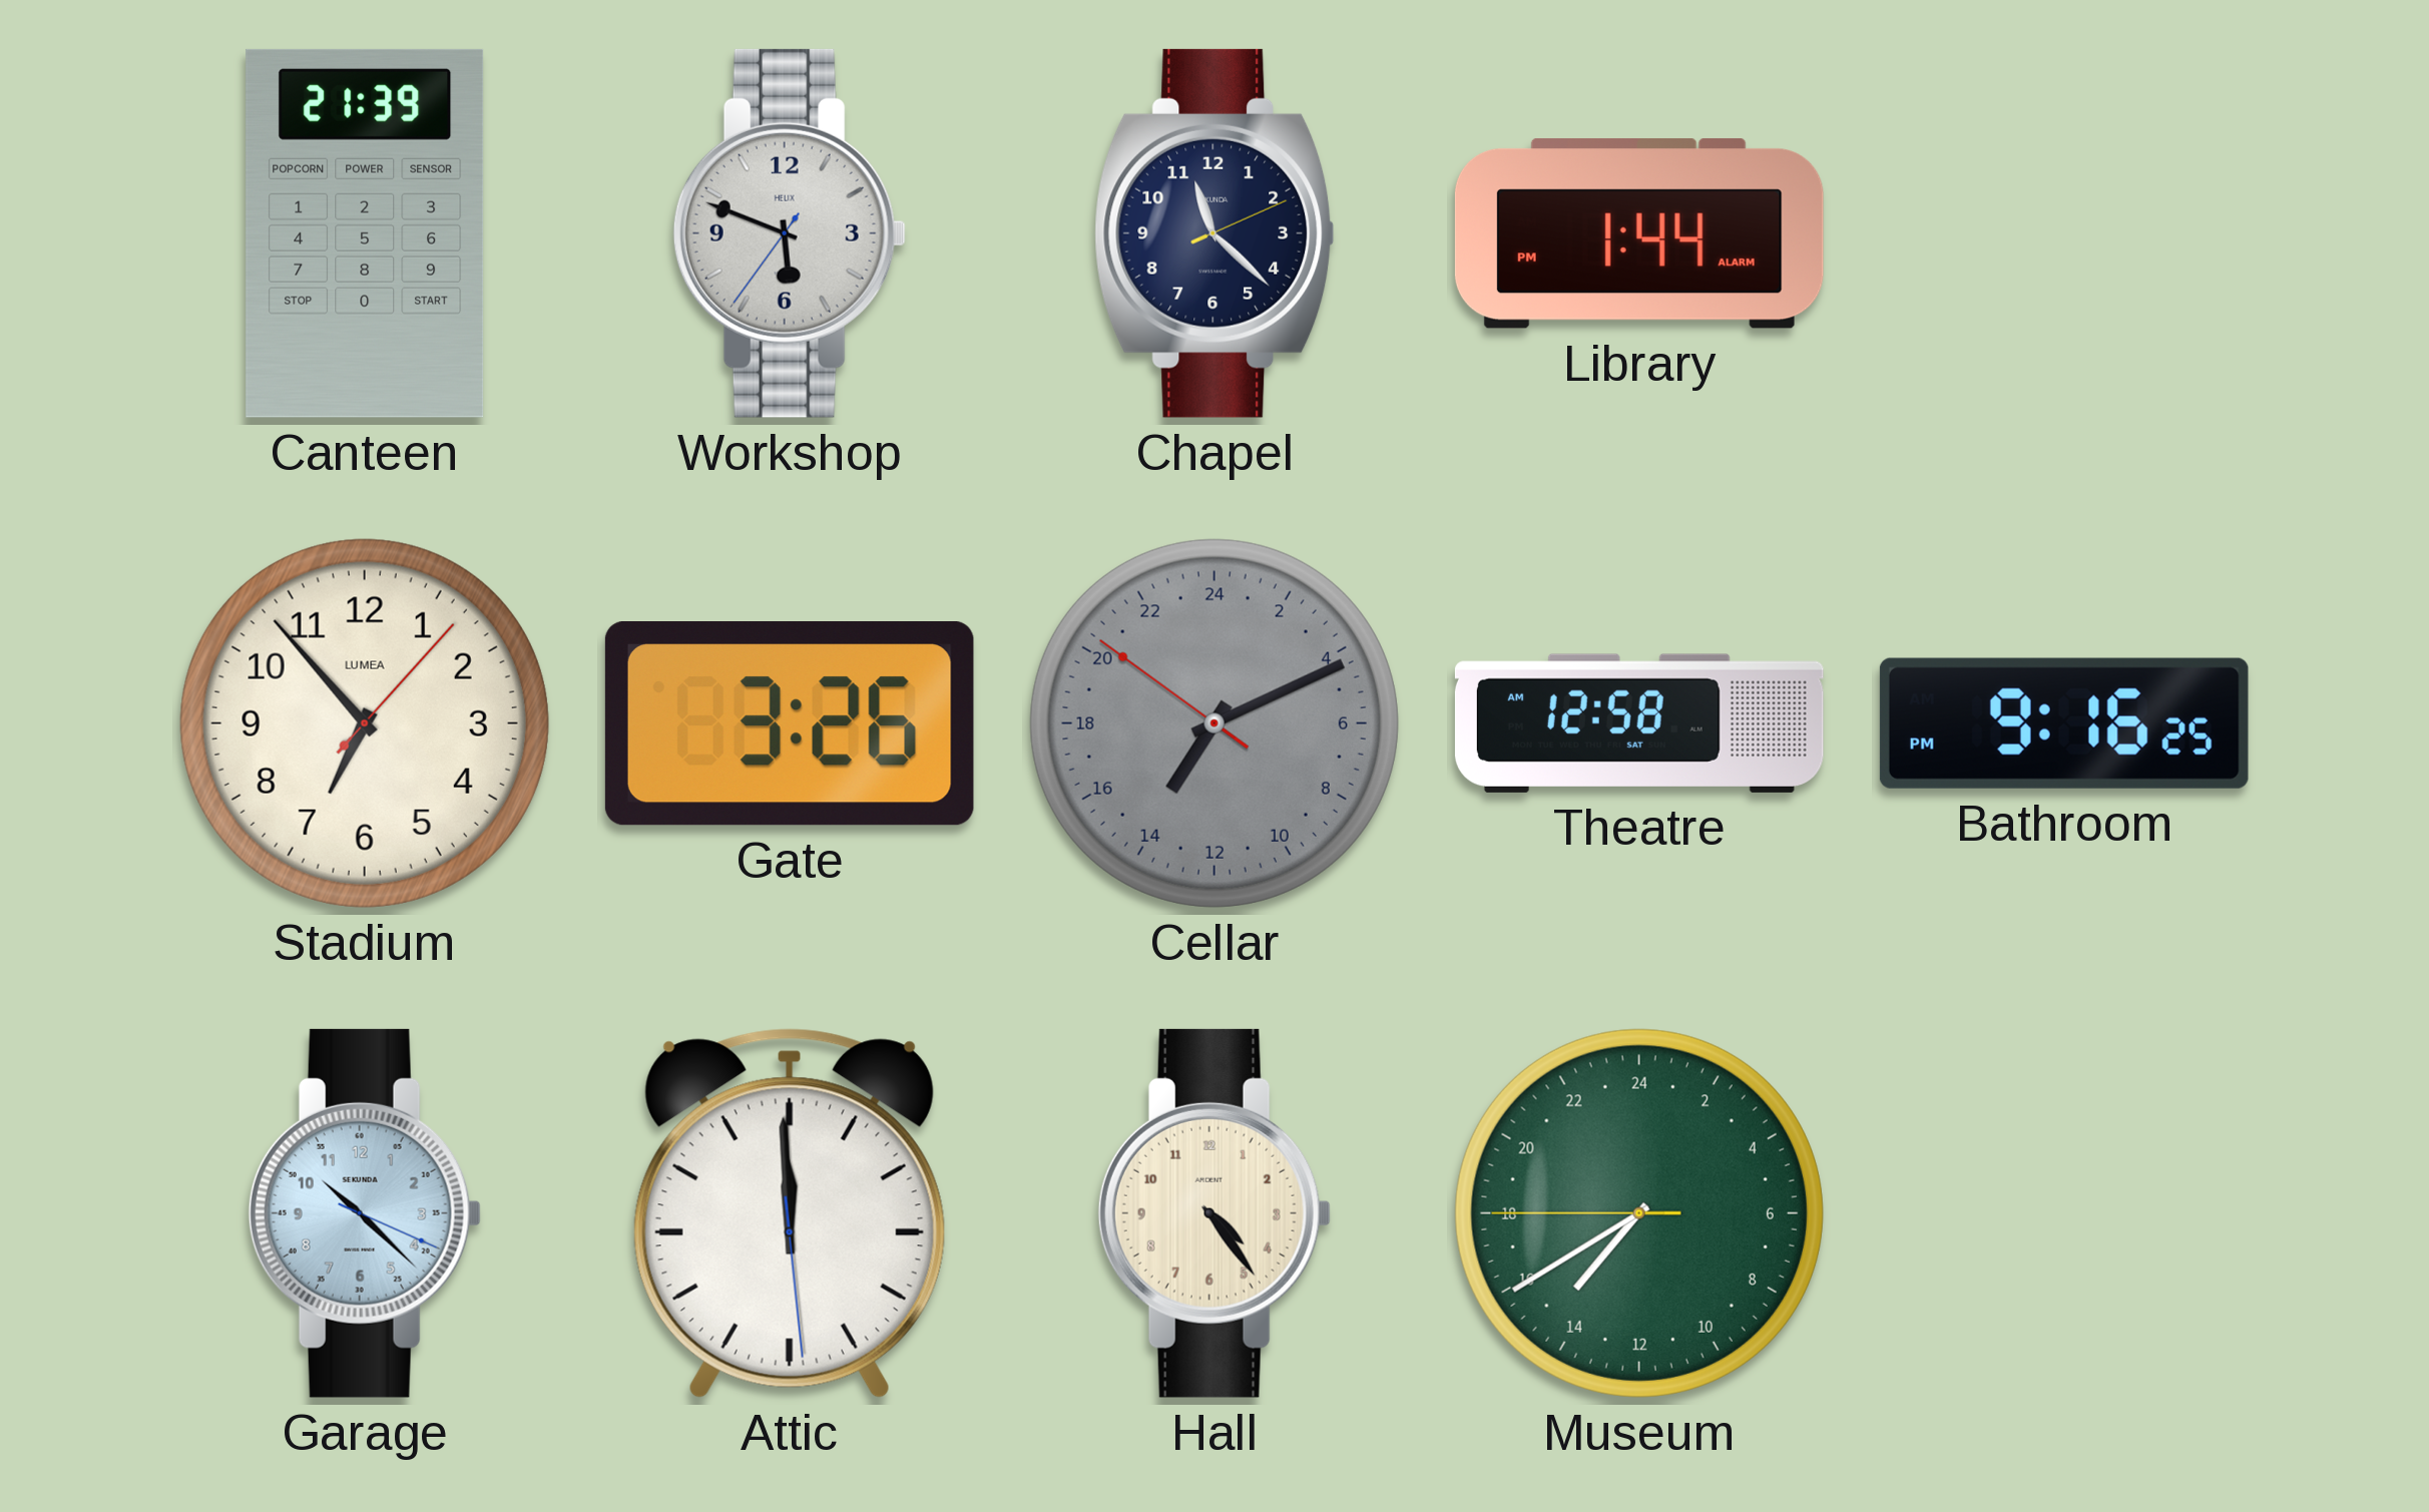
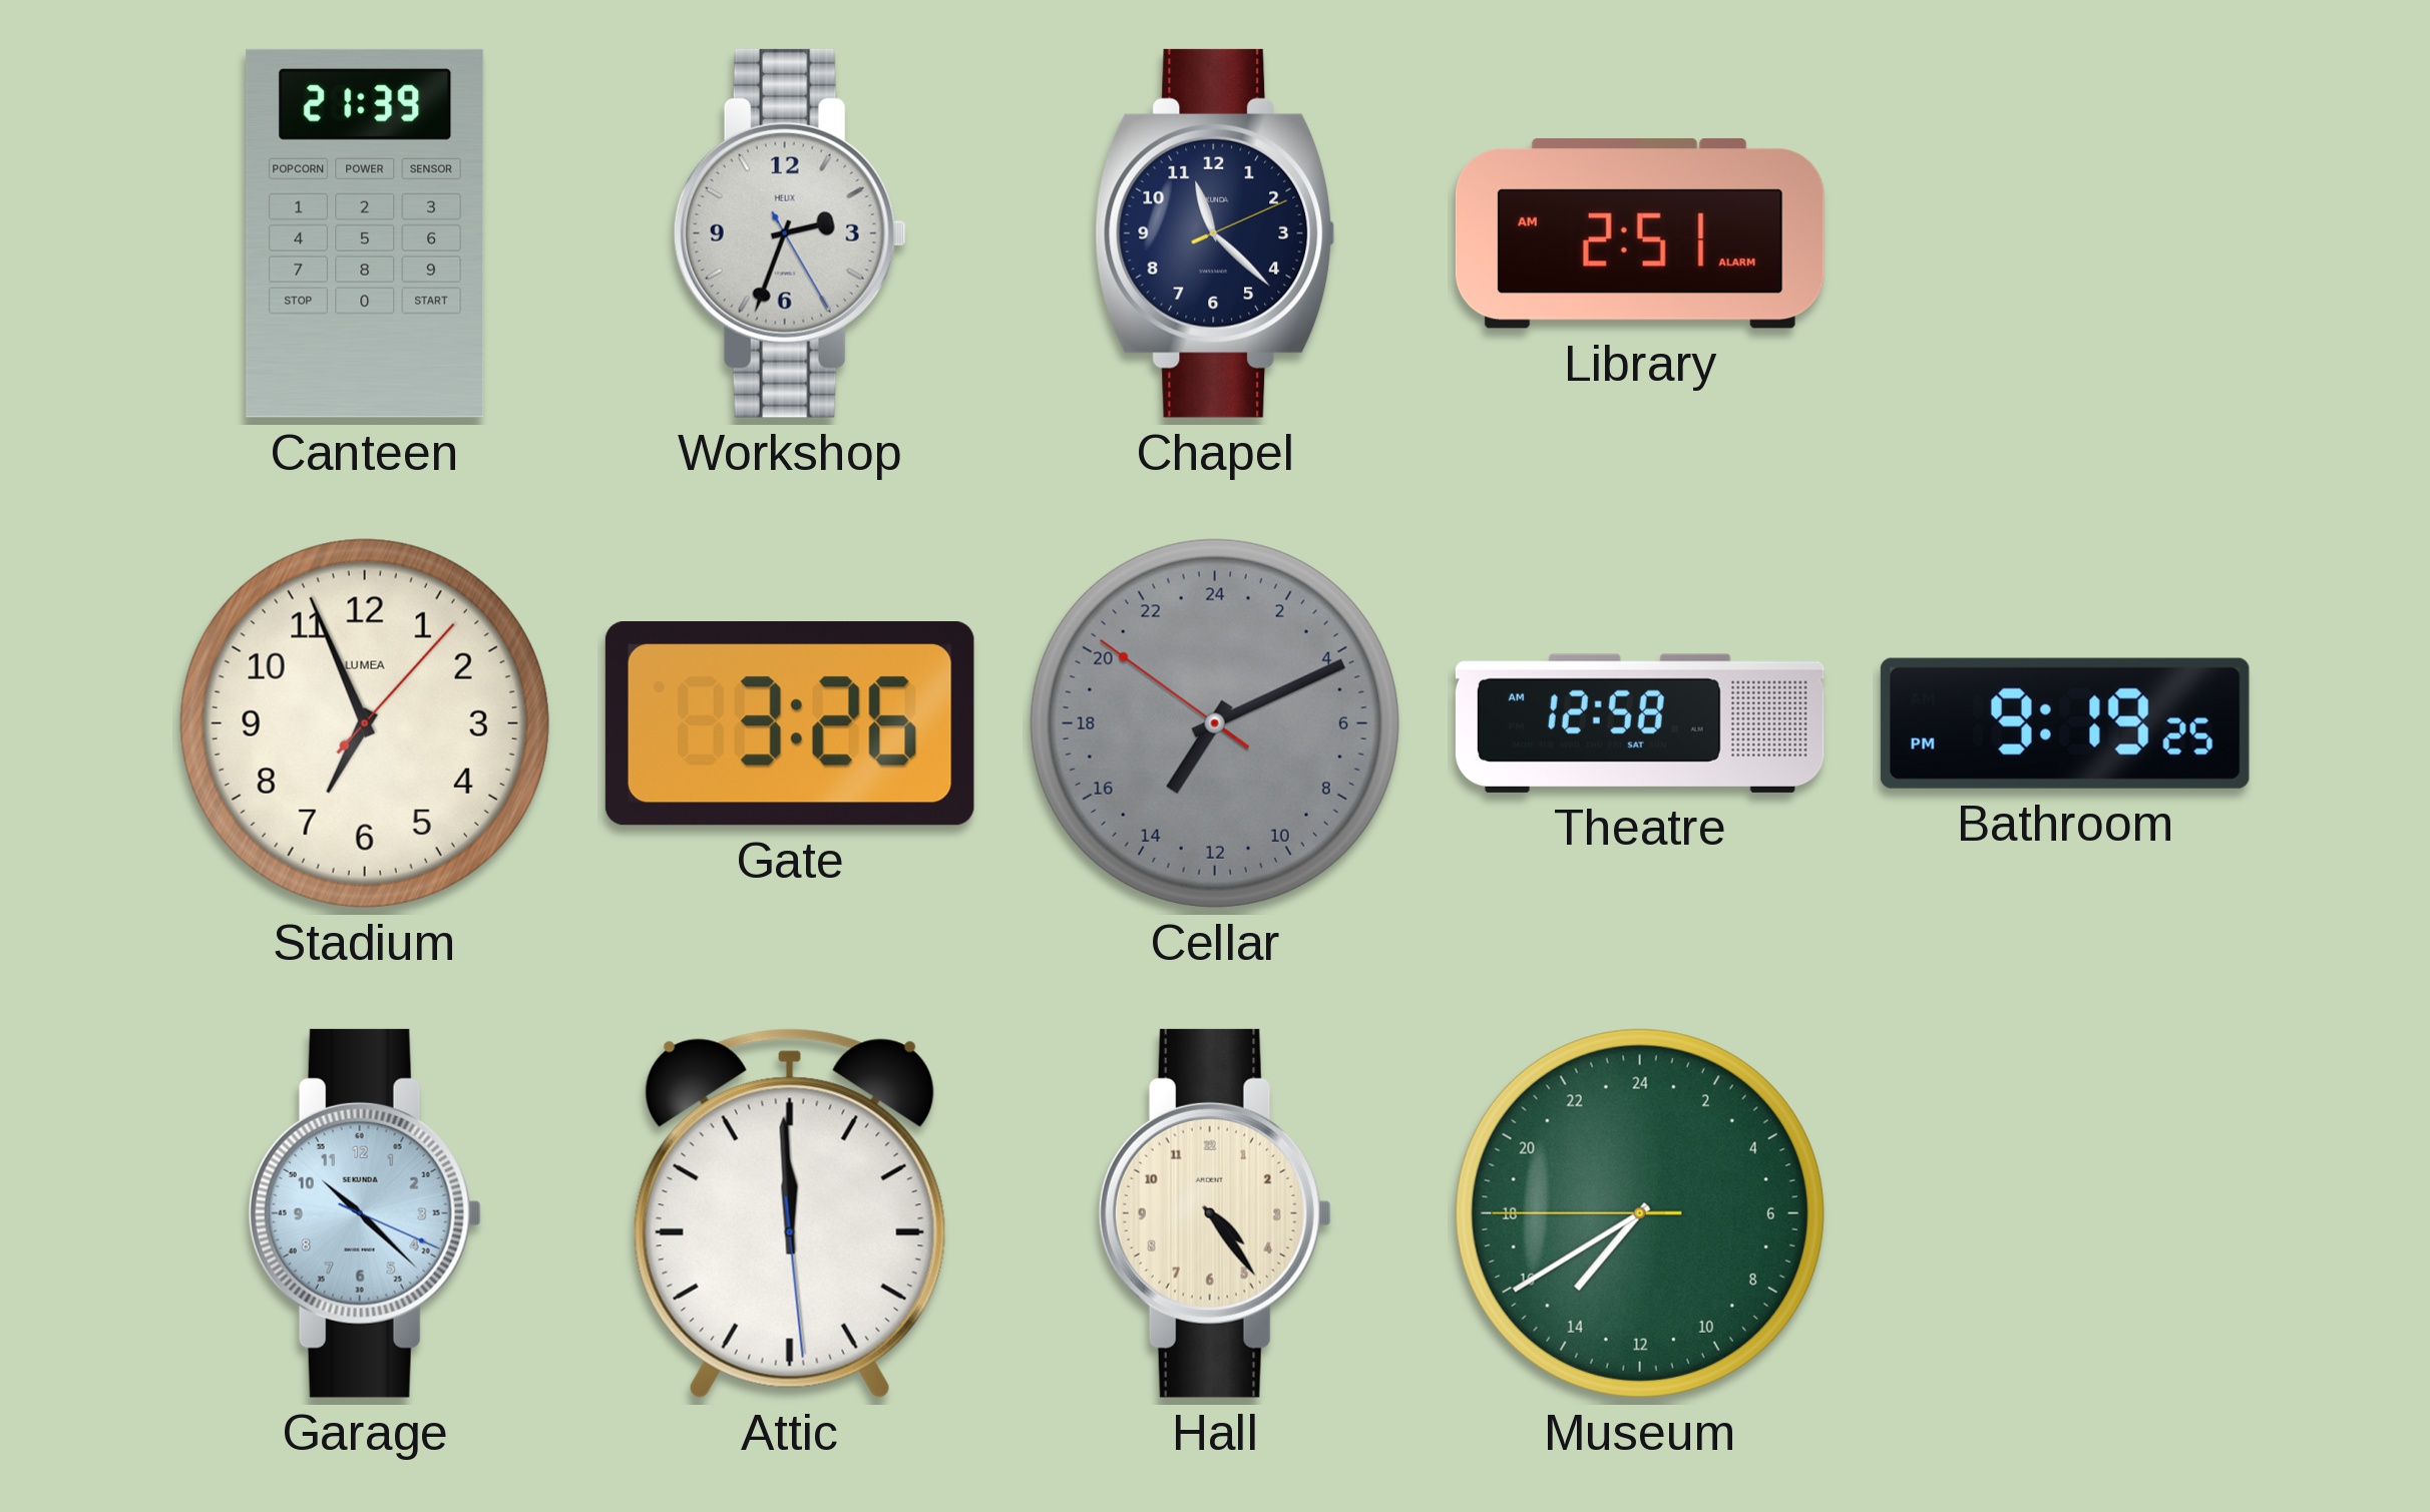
Workshop: 5:48 -> 2:33 (790, 233)
Library: 1:44 -> 2:51 (1640, 233)
Stadium: 6:53 -> 6:56 (365, 723)
Bathroom: 9:16 -> 9:19 (2065, 723)
